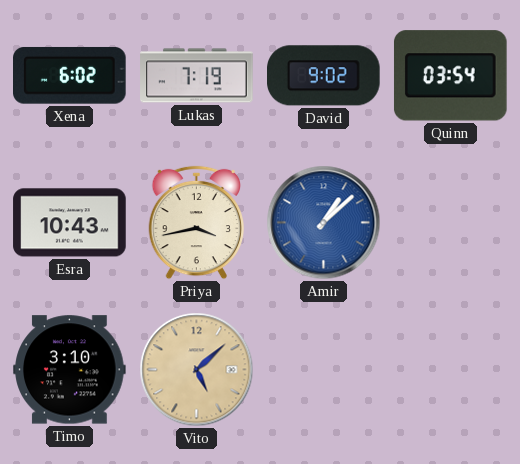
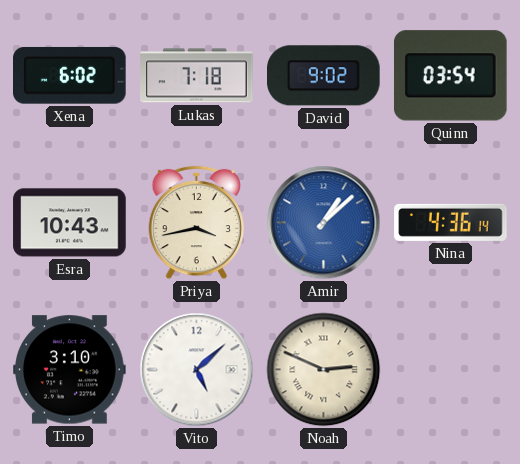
Lukas: 7:19 -> 7:18 (197, 76)
Nina: none -> 4:36 (451, 222)
Vito dial: champagne -> white (197, 370)
Noah: none -> 2:49 (324, 370)
